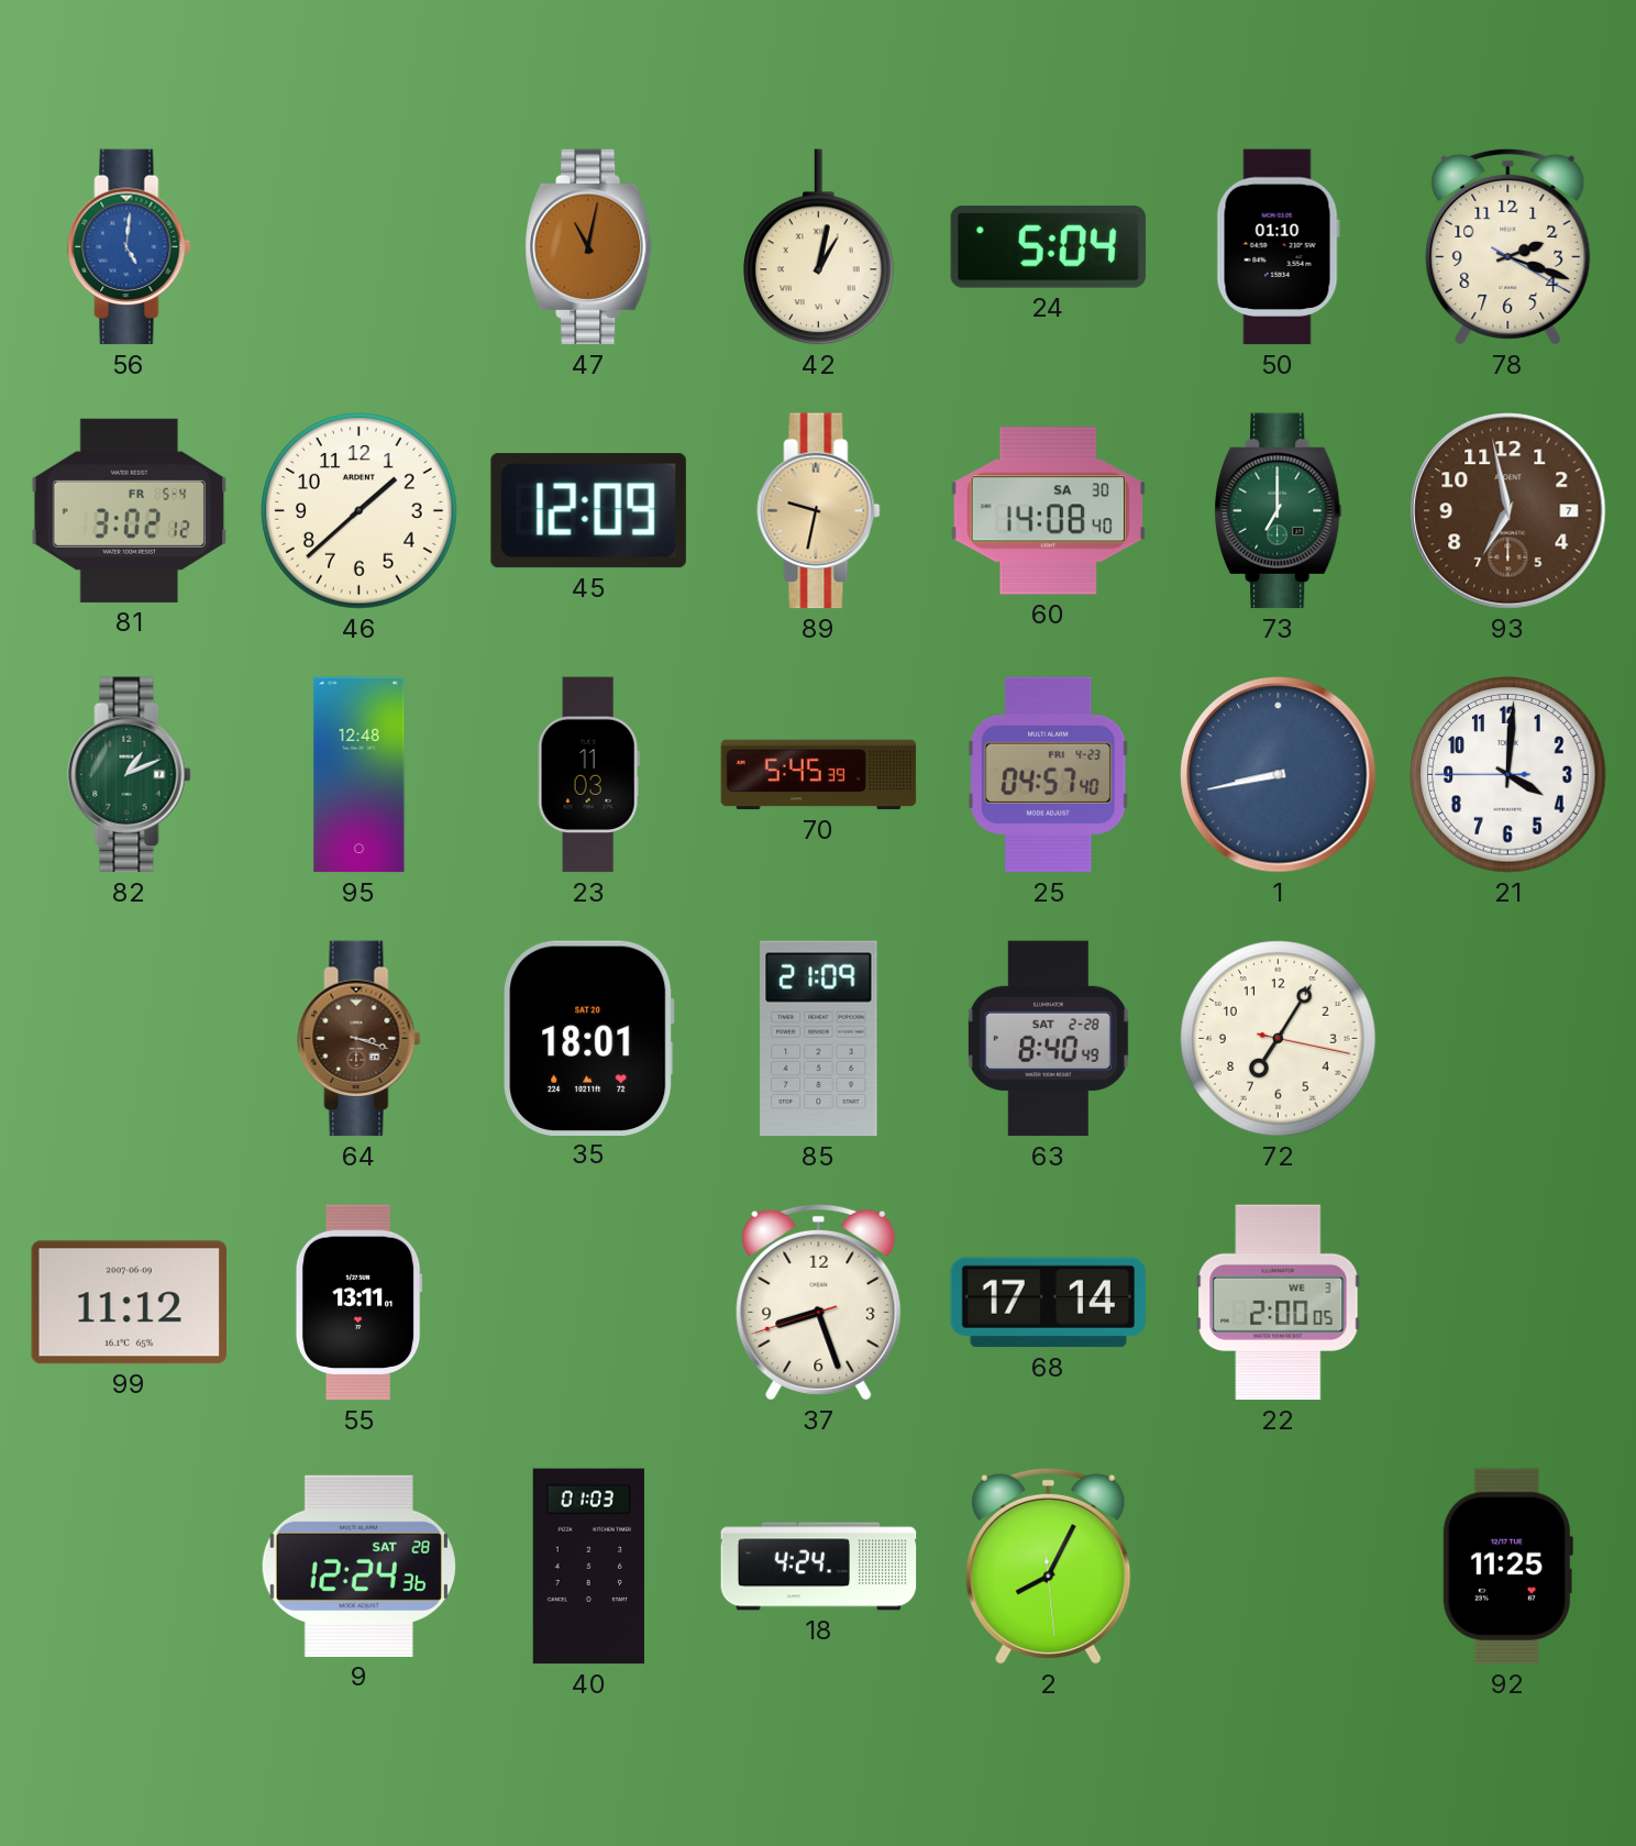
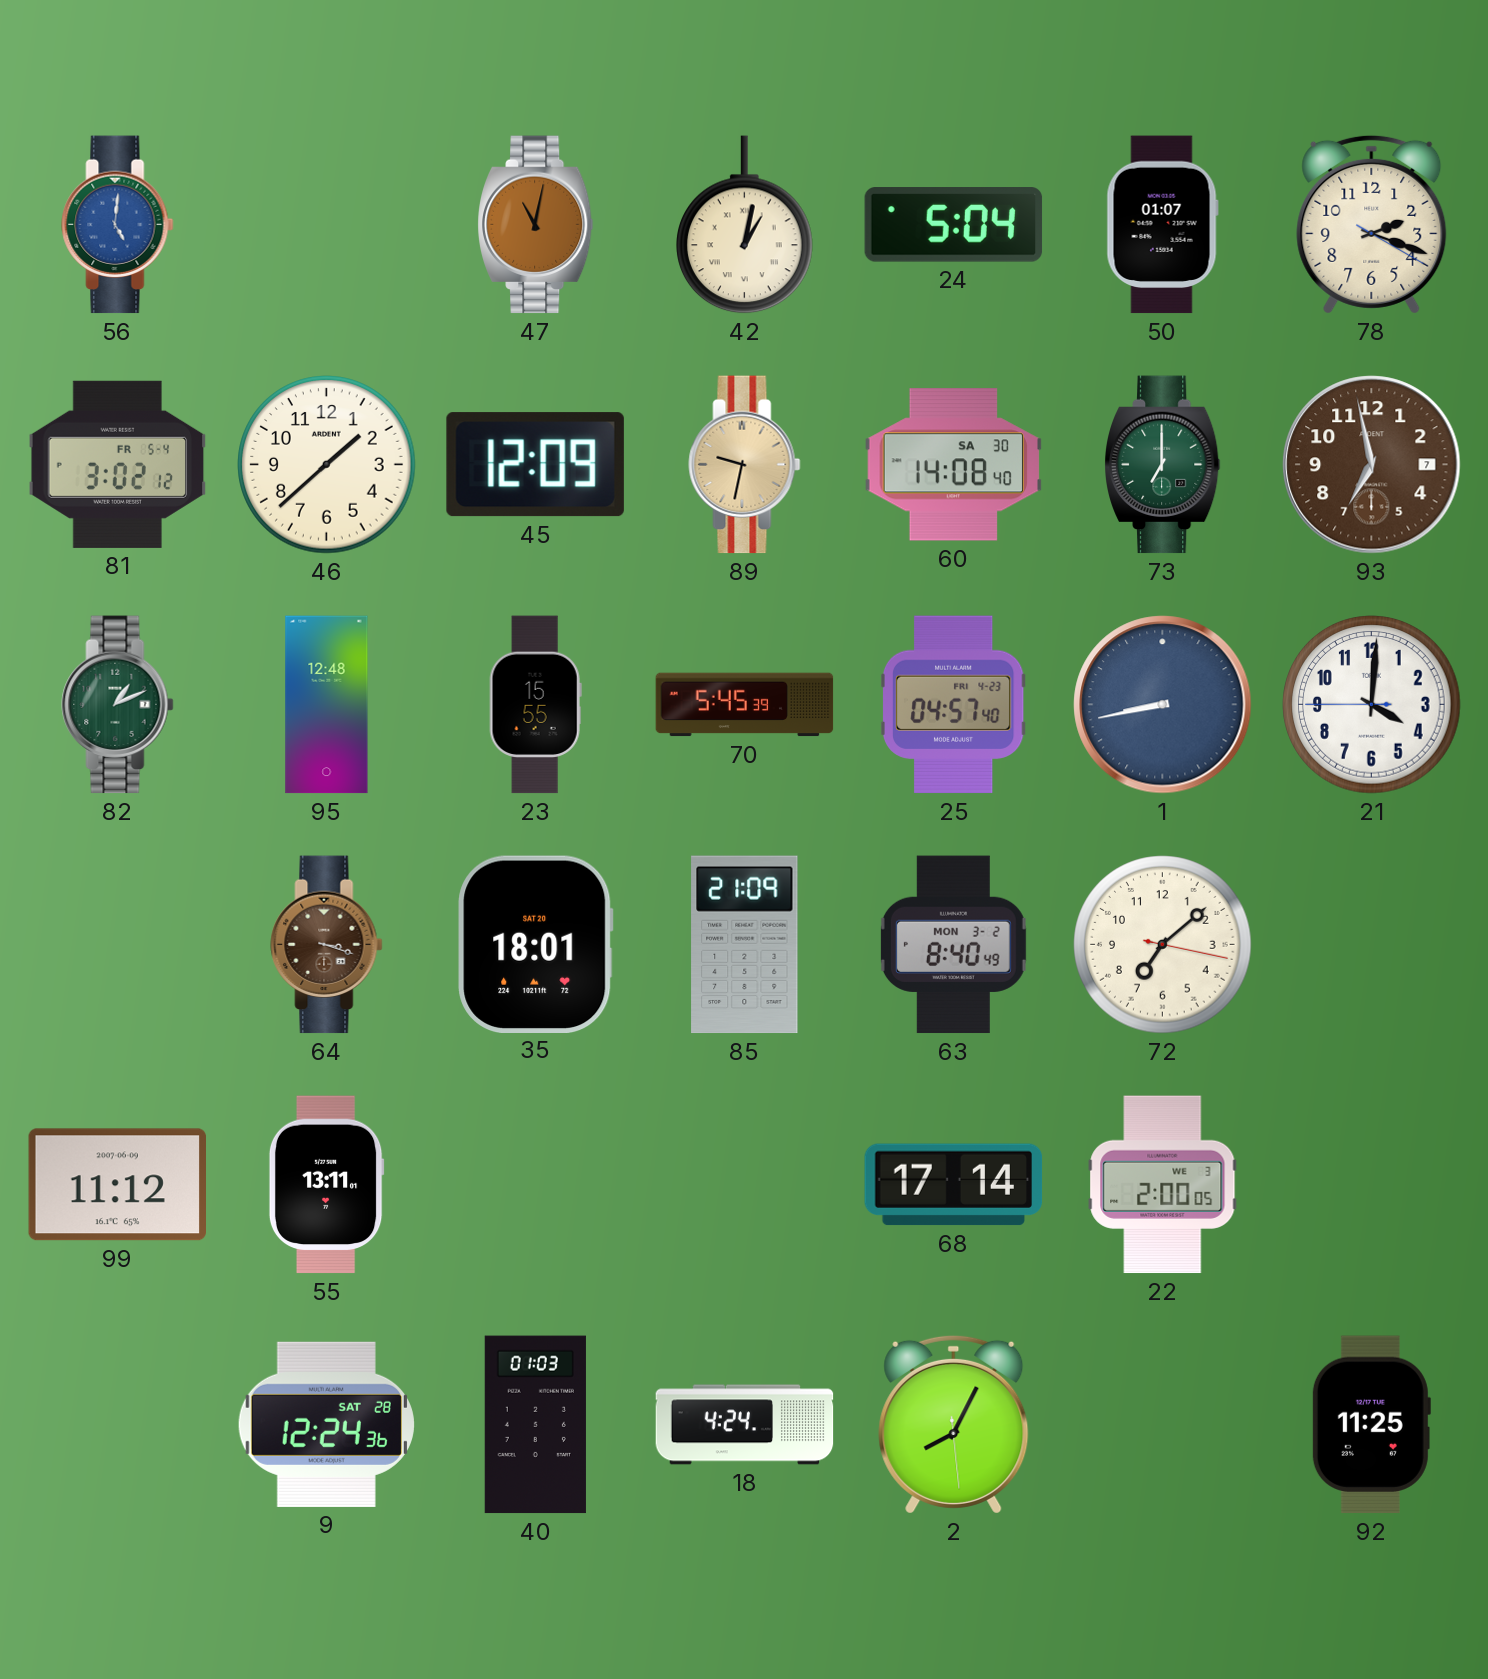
50: 01:10 -> 01:07 (1162, 225)
23: 11:03 -> 15:55 (535, 705)
63 date: SAT 2-28 -> MON 3-2 (953, 945)
72: 7:05 -> 7:08 (1163, 945)
37: 8:26 -> none (819, 1302)
